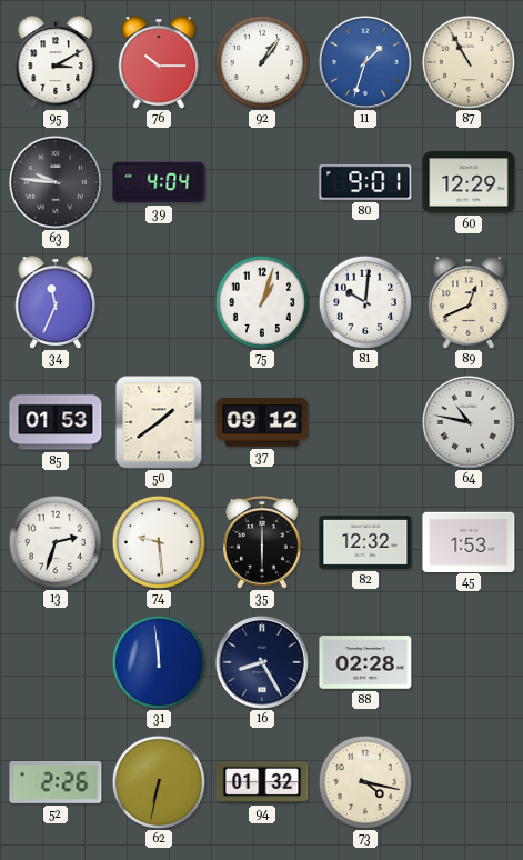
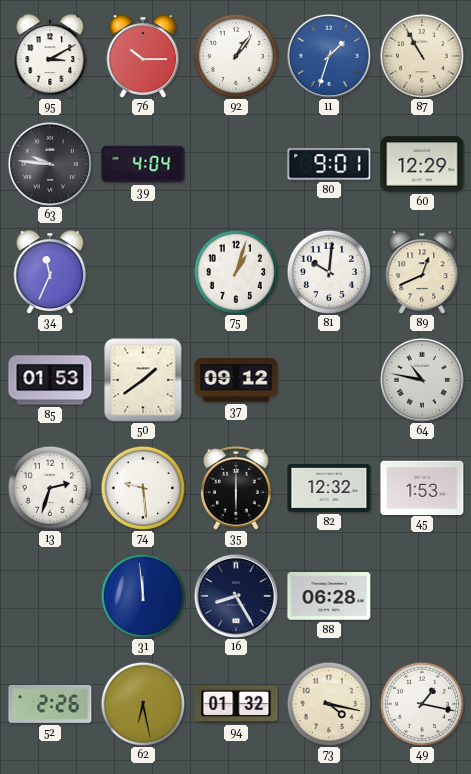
88: 02:28 -> 06:28 (329, 596)
62: 6:32 -> 6:28 (143, 704)
49: none -> 1:17 (422, 704)
